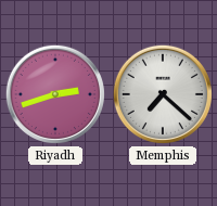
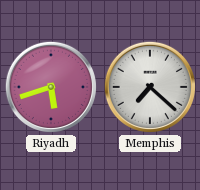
Riyadh: 2:42 -> 5:42 (51, 87)
